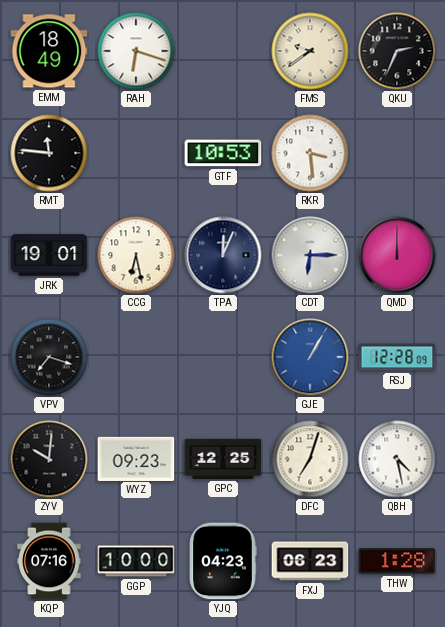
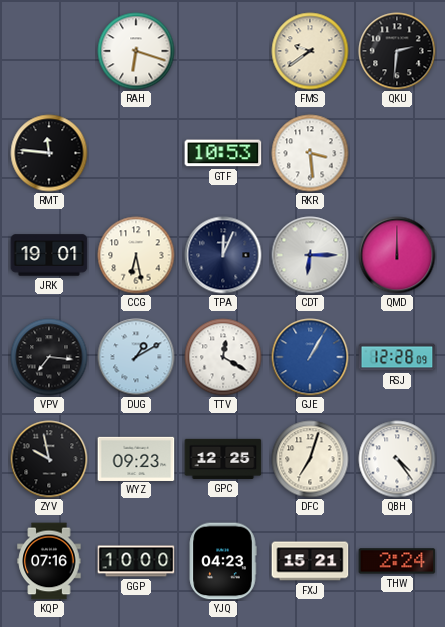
EMM: 18:49 -> none (49, 51)
QKU: 2:34 -> 2:31 (397, 51)
VPV: 7:18 -> 7:16 (49, 357)
DUG: none -> 1:10 (136, 357)
TTV: none -> 12:20 (223, 357)
ZYV: 10:01 -> 9:58 (49, 459)
QBH: 4:28 -> 4:24 (397, 459)
FXJ: 06:23 -> 15:21 (310, 561)
THW: 1:28 -> 2:24 (397, 561)
